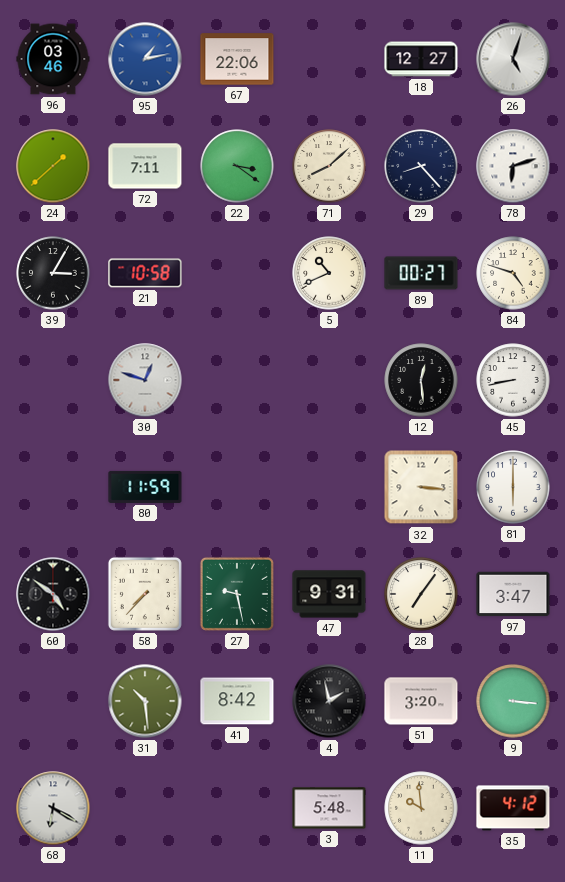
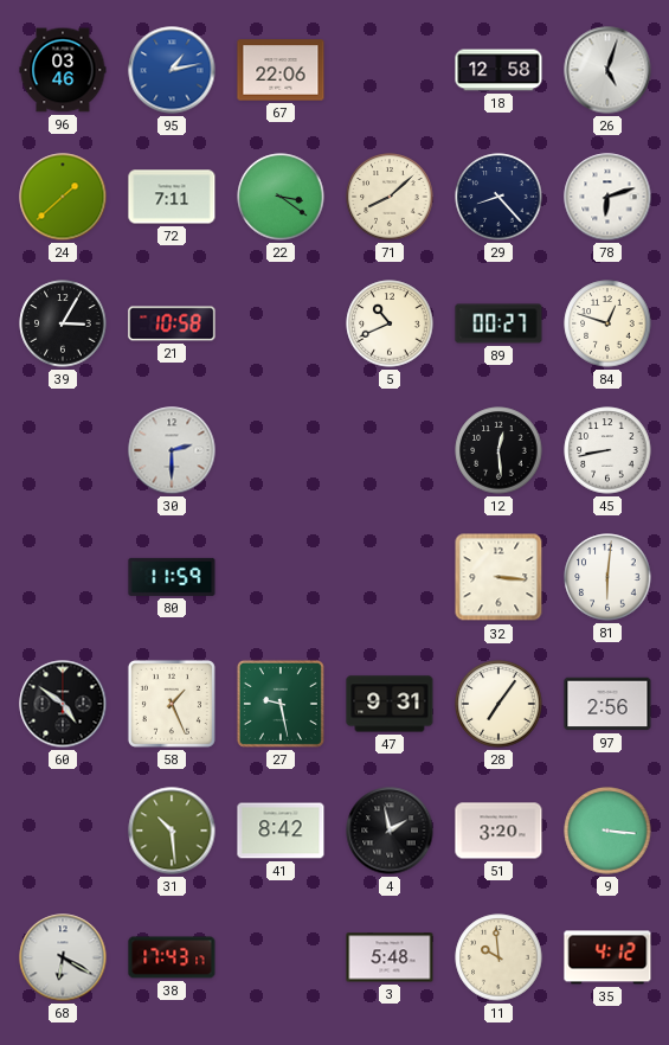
18: 12:27 -> 12:58 (498, 70)
84: 4:48 -> 12:48 (607, 323)
30: 12:48 -> 2:30 (172, 450)
81: 6:00 -> 6:01 (607, 577)
58: 7:37 -> 1:26 (172, 704)
97: 3:47 -> 2:56 (607, 704)
38: none -> 17:43 (172, 957)
